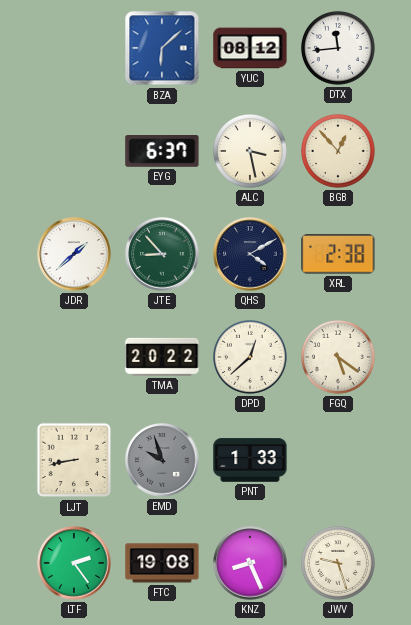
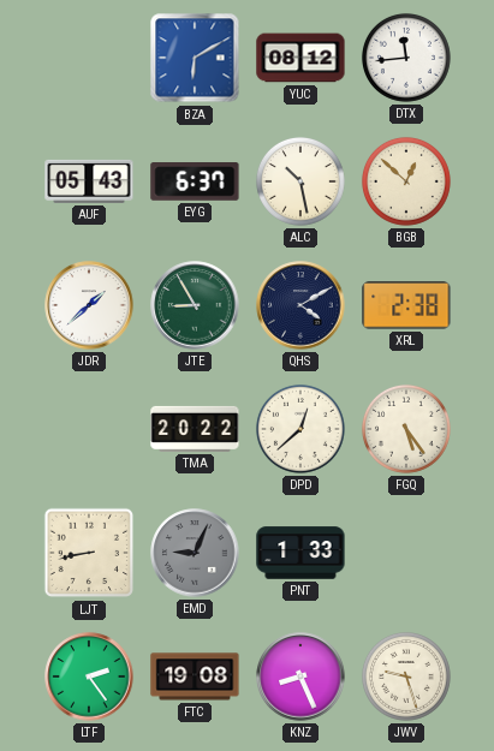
BZA: 6:08 -> 6:10 (195, 58)
AUF: none -> 05:43 (89, 181)
ALC: 3:28 -> 10:28 (300, 181)
BGB: 12:53 -> 12:52 (406, 181)
JTE: 8:53 -> 8:55 (195, 305)
FGQ: 5:21 -> 5:24 (406, 429)
EMD: 9:57 -> 9:04 (195, 553)
